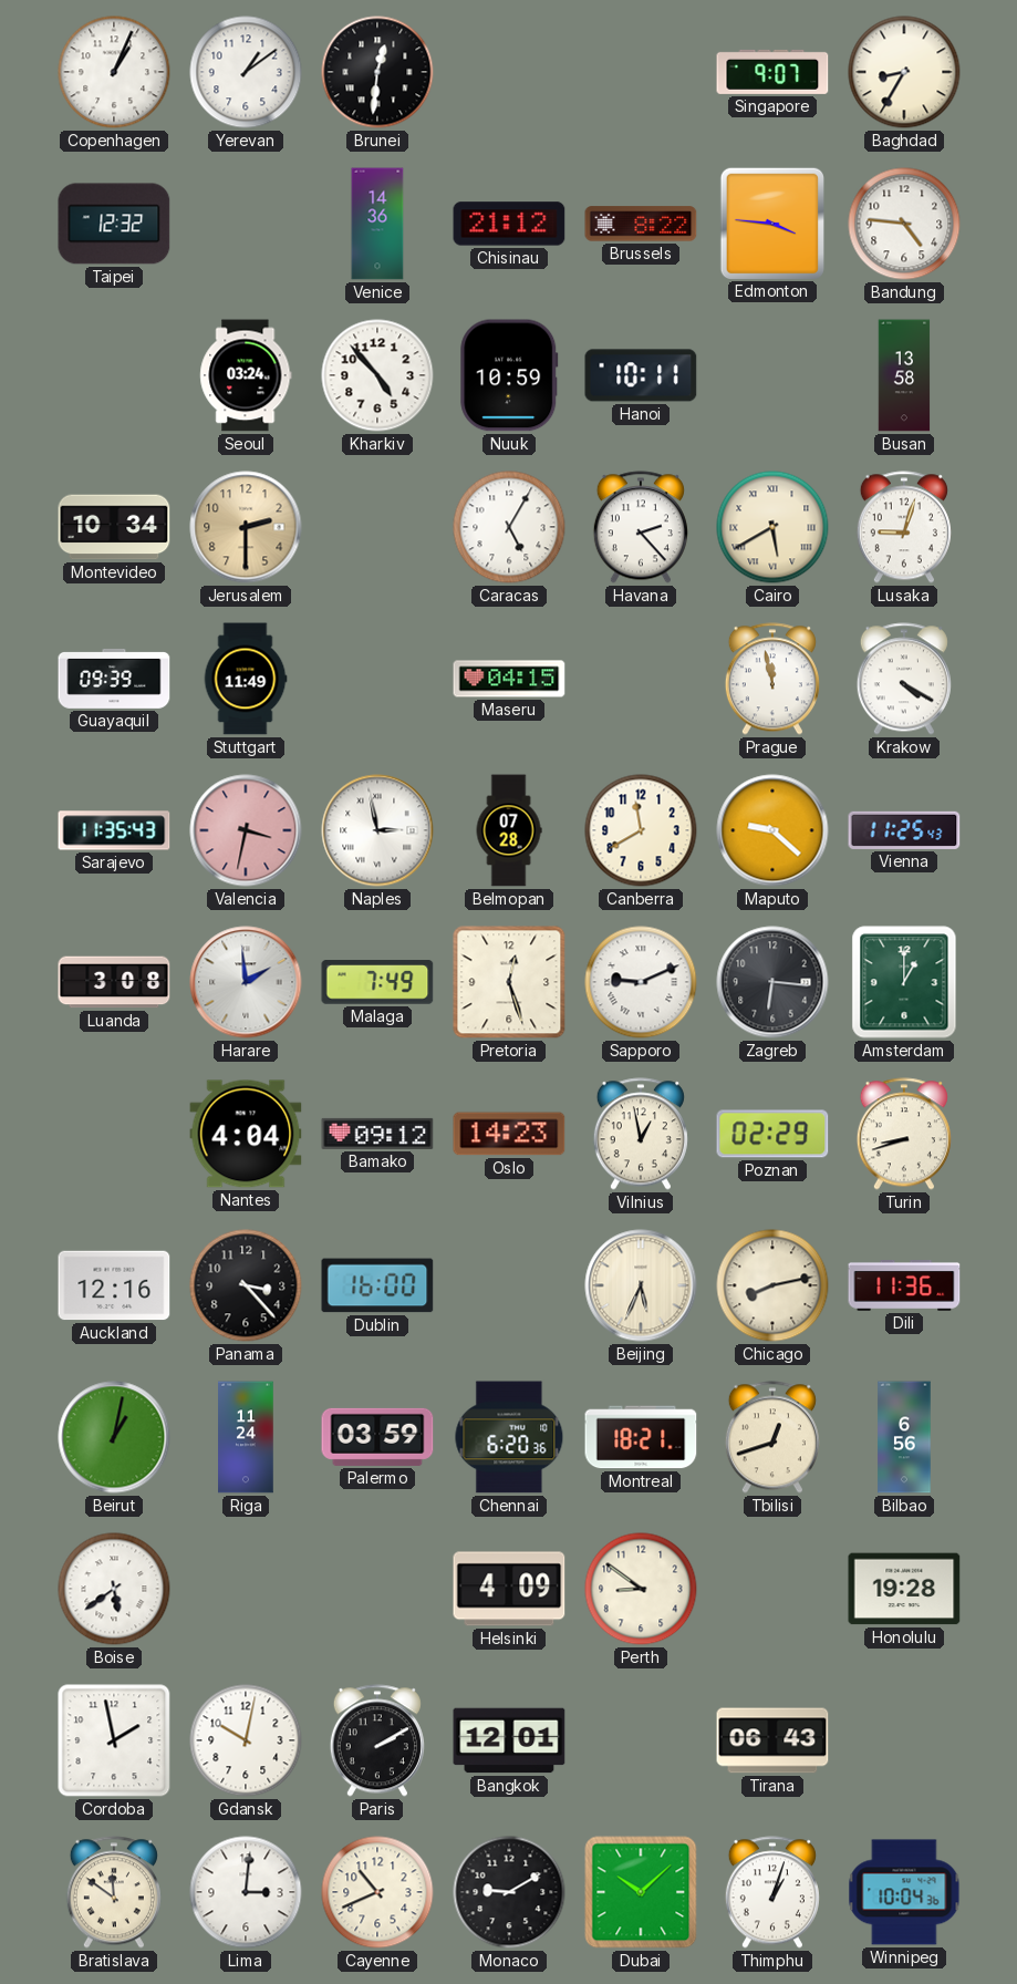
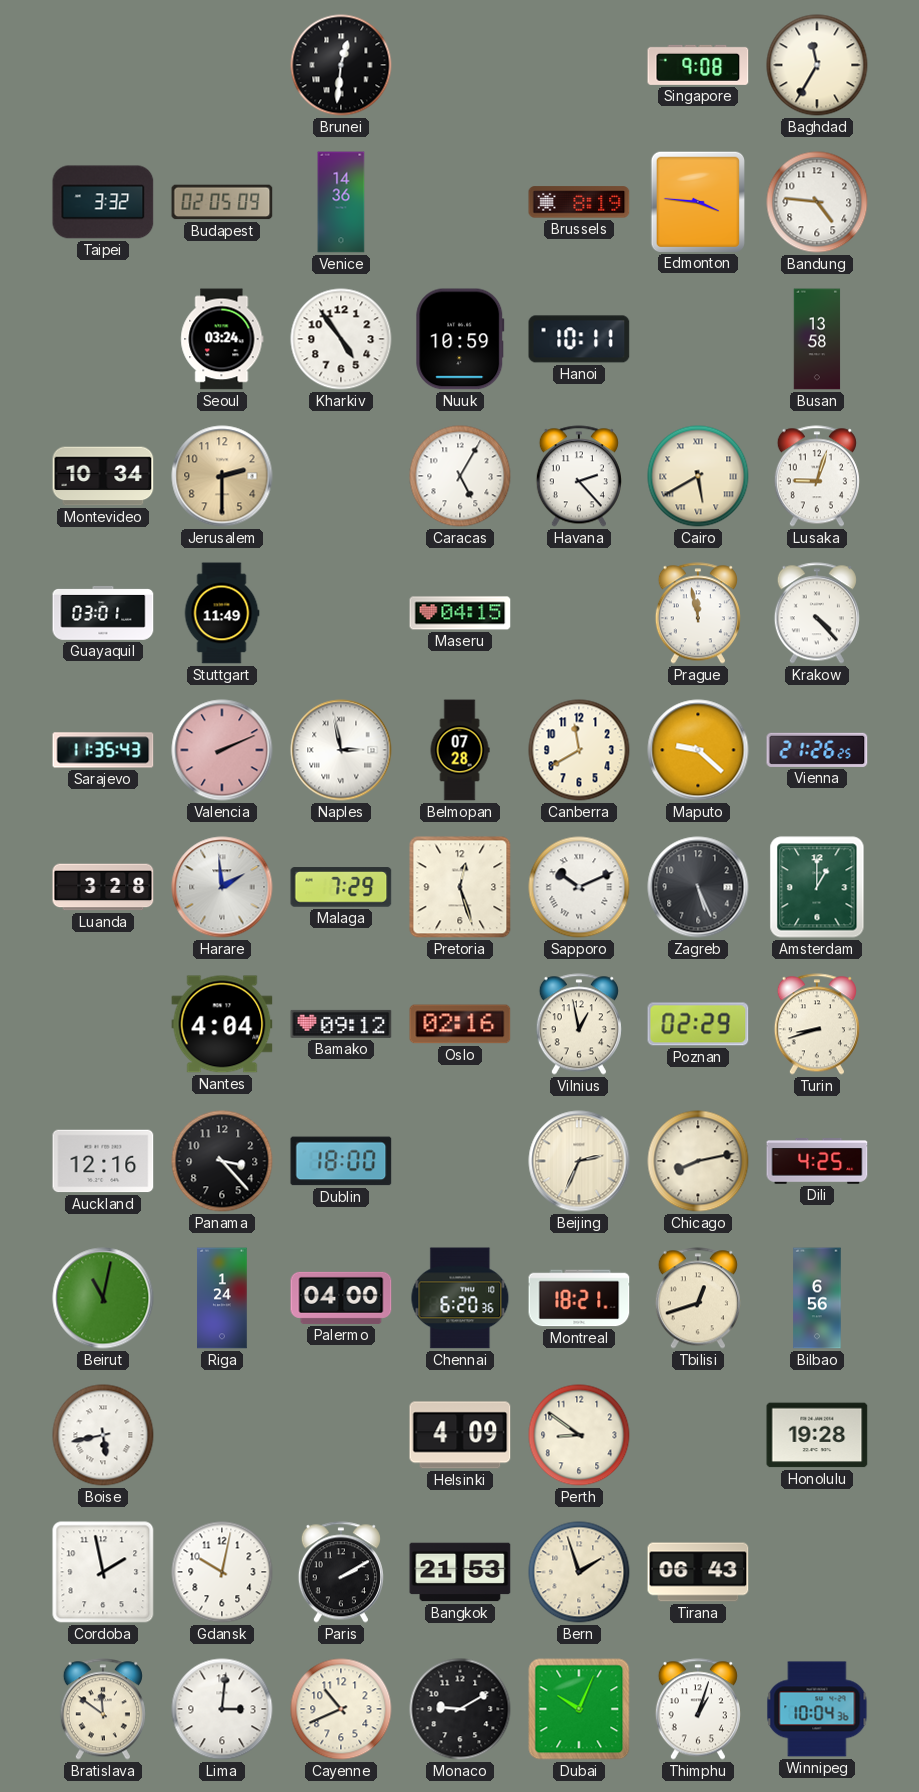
Copenhagen: 1:04 -> none (114, 72)
Yerevan: 1:09 -> none (246, 72)
Singapore: 9:07 -> 9:08 (698, 65)
Baghdad: 8:35 -> 11:35 (817, 65)
Taipei: 12:32 -> 3:32 (103, 202)
Budapest: none -> 02:05 (222, 202)
Chisinau: 21:12 -> none (509, 224)
Brussels: 8:22 -> 8:19 (579, 202)
Kharkiv: 4:53 -> 4:54 (341, 339)
Guayaquil: 09:39 -> 03:01 (103, 613)
Krakow: 4:20 -> 4:23 (817, 613)
Valencia: 3:32 -> 2:11 (222, 750)
Vienna: 11:25 -> 21:26 (817, 750)
Luanda: 3:08 -> 3:28 (103, 887)
Malaga: 7:49 -> 7:29 (341, 887)
Sapporo: 9:11 -> 10:11 (579, 887)
Zagreb: 6:16 -> 5:26 (698, 887)
Oslo: 14:23 -> 02:16 (460, 1024)
Dublin: 16:00 -> 18:00 (341, 1161)
Beijing: 5:34 -> 2:34 (579, 1161)
Dili: 11:36 -> 4:25 (817, 1162)
Beirut: 1:02 -> 11:02 (103, 1298)
Riga: 11:24 -> 1:24 (222, 1298)
Palermo: 03:59 -> 04:00 (341, 1298)
Boise: 5:39 -> 5:43 (103, 1435)
Bangkok: 12:01 -> 21:53 (460, 1572)
Bern: none -> 1:57 (579, 1572)
Dubai: 10:08 -> 10:04 (579, 1709)
